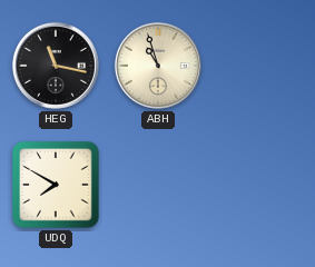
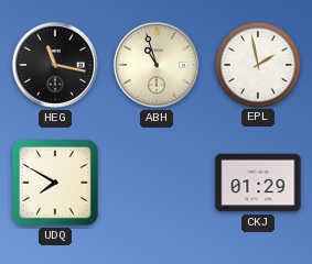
EPL: none -> 1:58 (257, 64)
CKJ: none -> 01:29 (258, 183)
